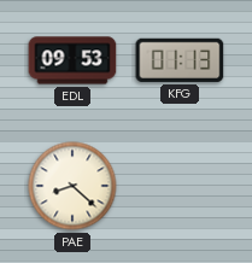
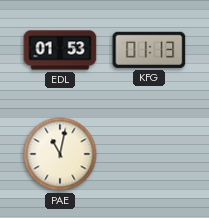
EDL: 09:53 -> 01:53 (60, 50)
PAE: 8:22 -> 11:02 (60, 154)
